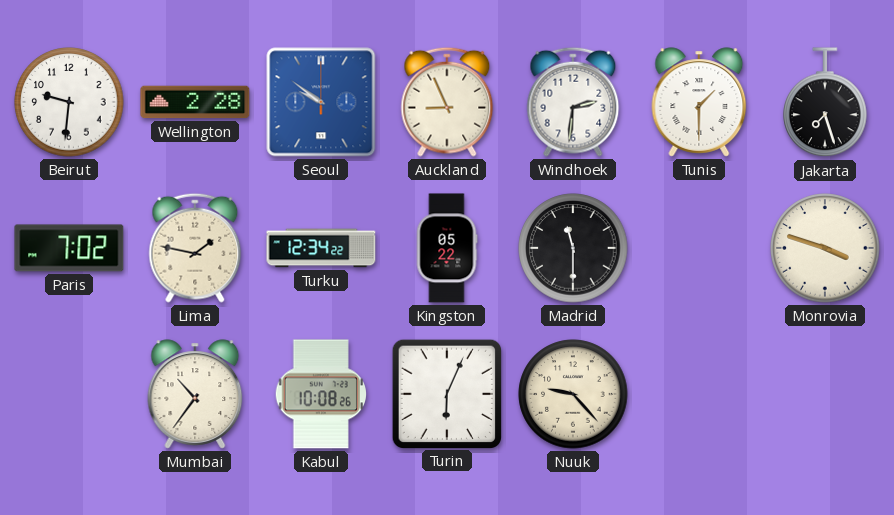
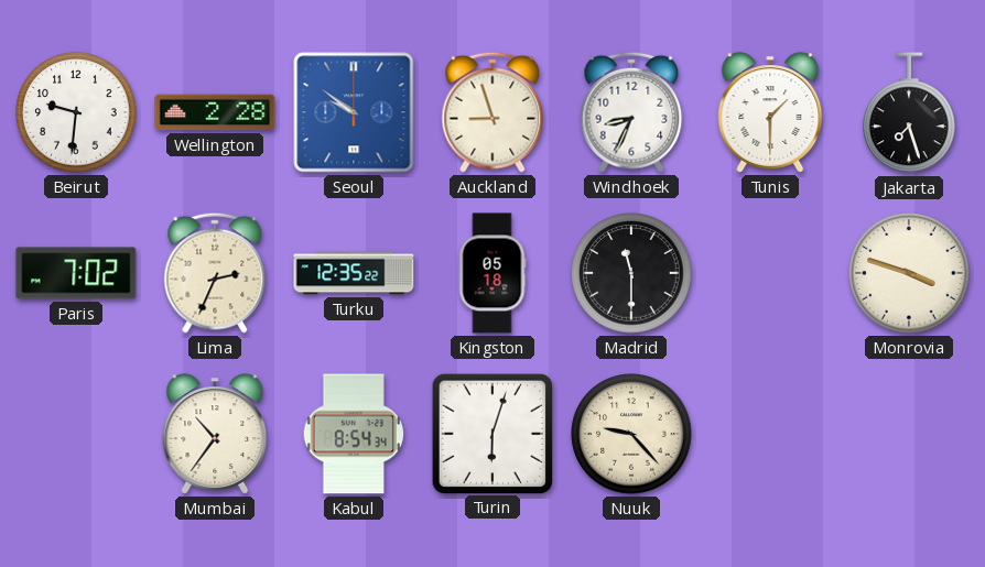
Auckland: 8:56 -> 8:57 (492, 112)
Windhoek: 2:31 -> 8:34 (631, 112)
Lima: 1:47 -> 2:34 (215, 273)
Turku: 12:34 -> 12:35 (354, 273)
Kingston: 05:22 -> 05:18 (492, 273)
Kabul: 10:08 -> 8:54 (353, 434)
Turin: 6:04 -> 6:03 (491, 433)
